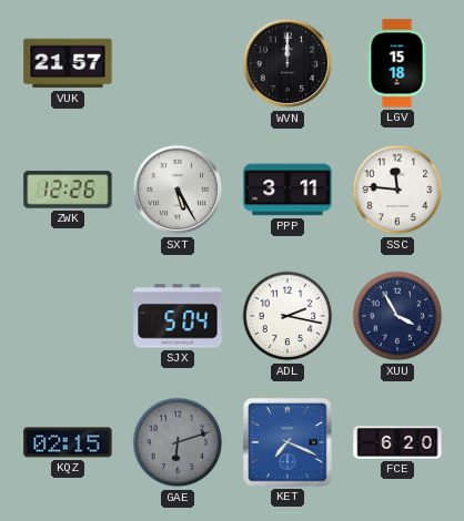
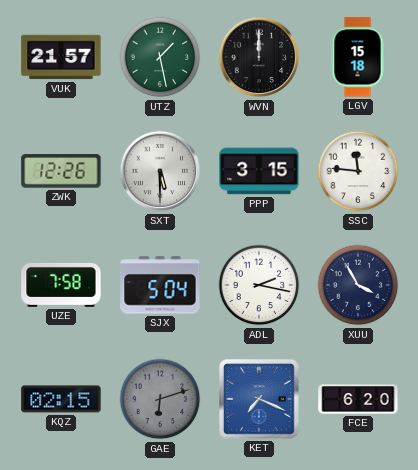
UTZ: none -> 1:28 (160, 57)
SXT: 5:25 -> 5:30 (160, 171)
PPP: 3:11 -> 3:15 (259, 171)
UZE: none -> 7:58 (61, 285)
